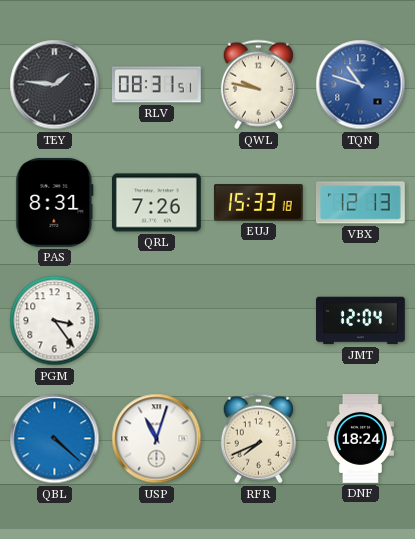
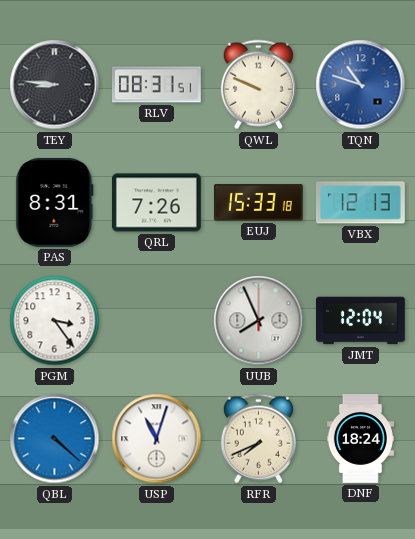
TEY: 1:46 -> 8:46 (55, 85)
QWL: 9:47 -> 9:49 (258, 85)
UUB: none -> 7:56 (259, 321)
